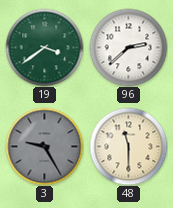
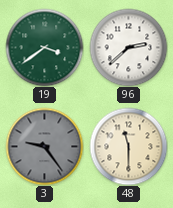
3: 9:25 -> 9:24 (44, 146)
